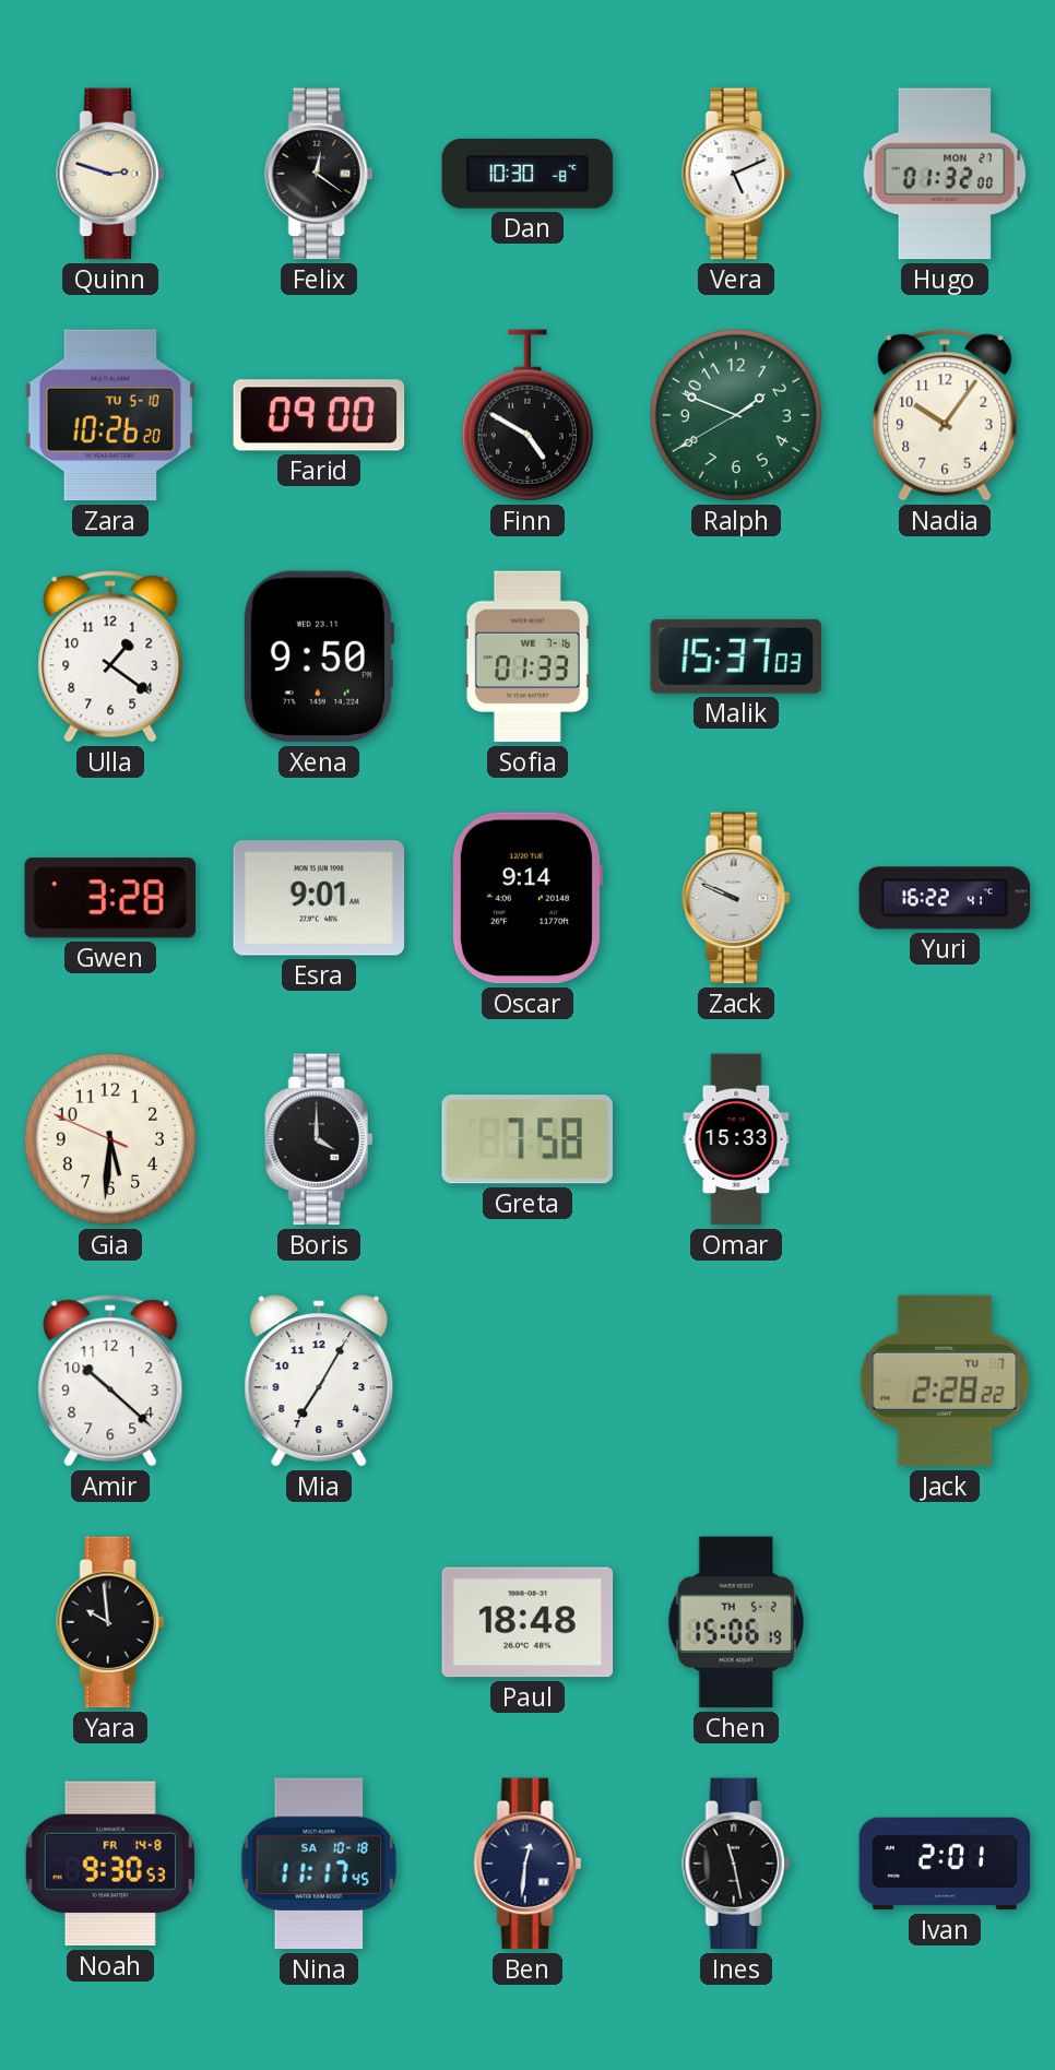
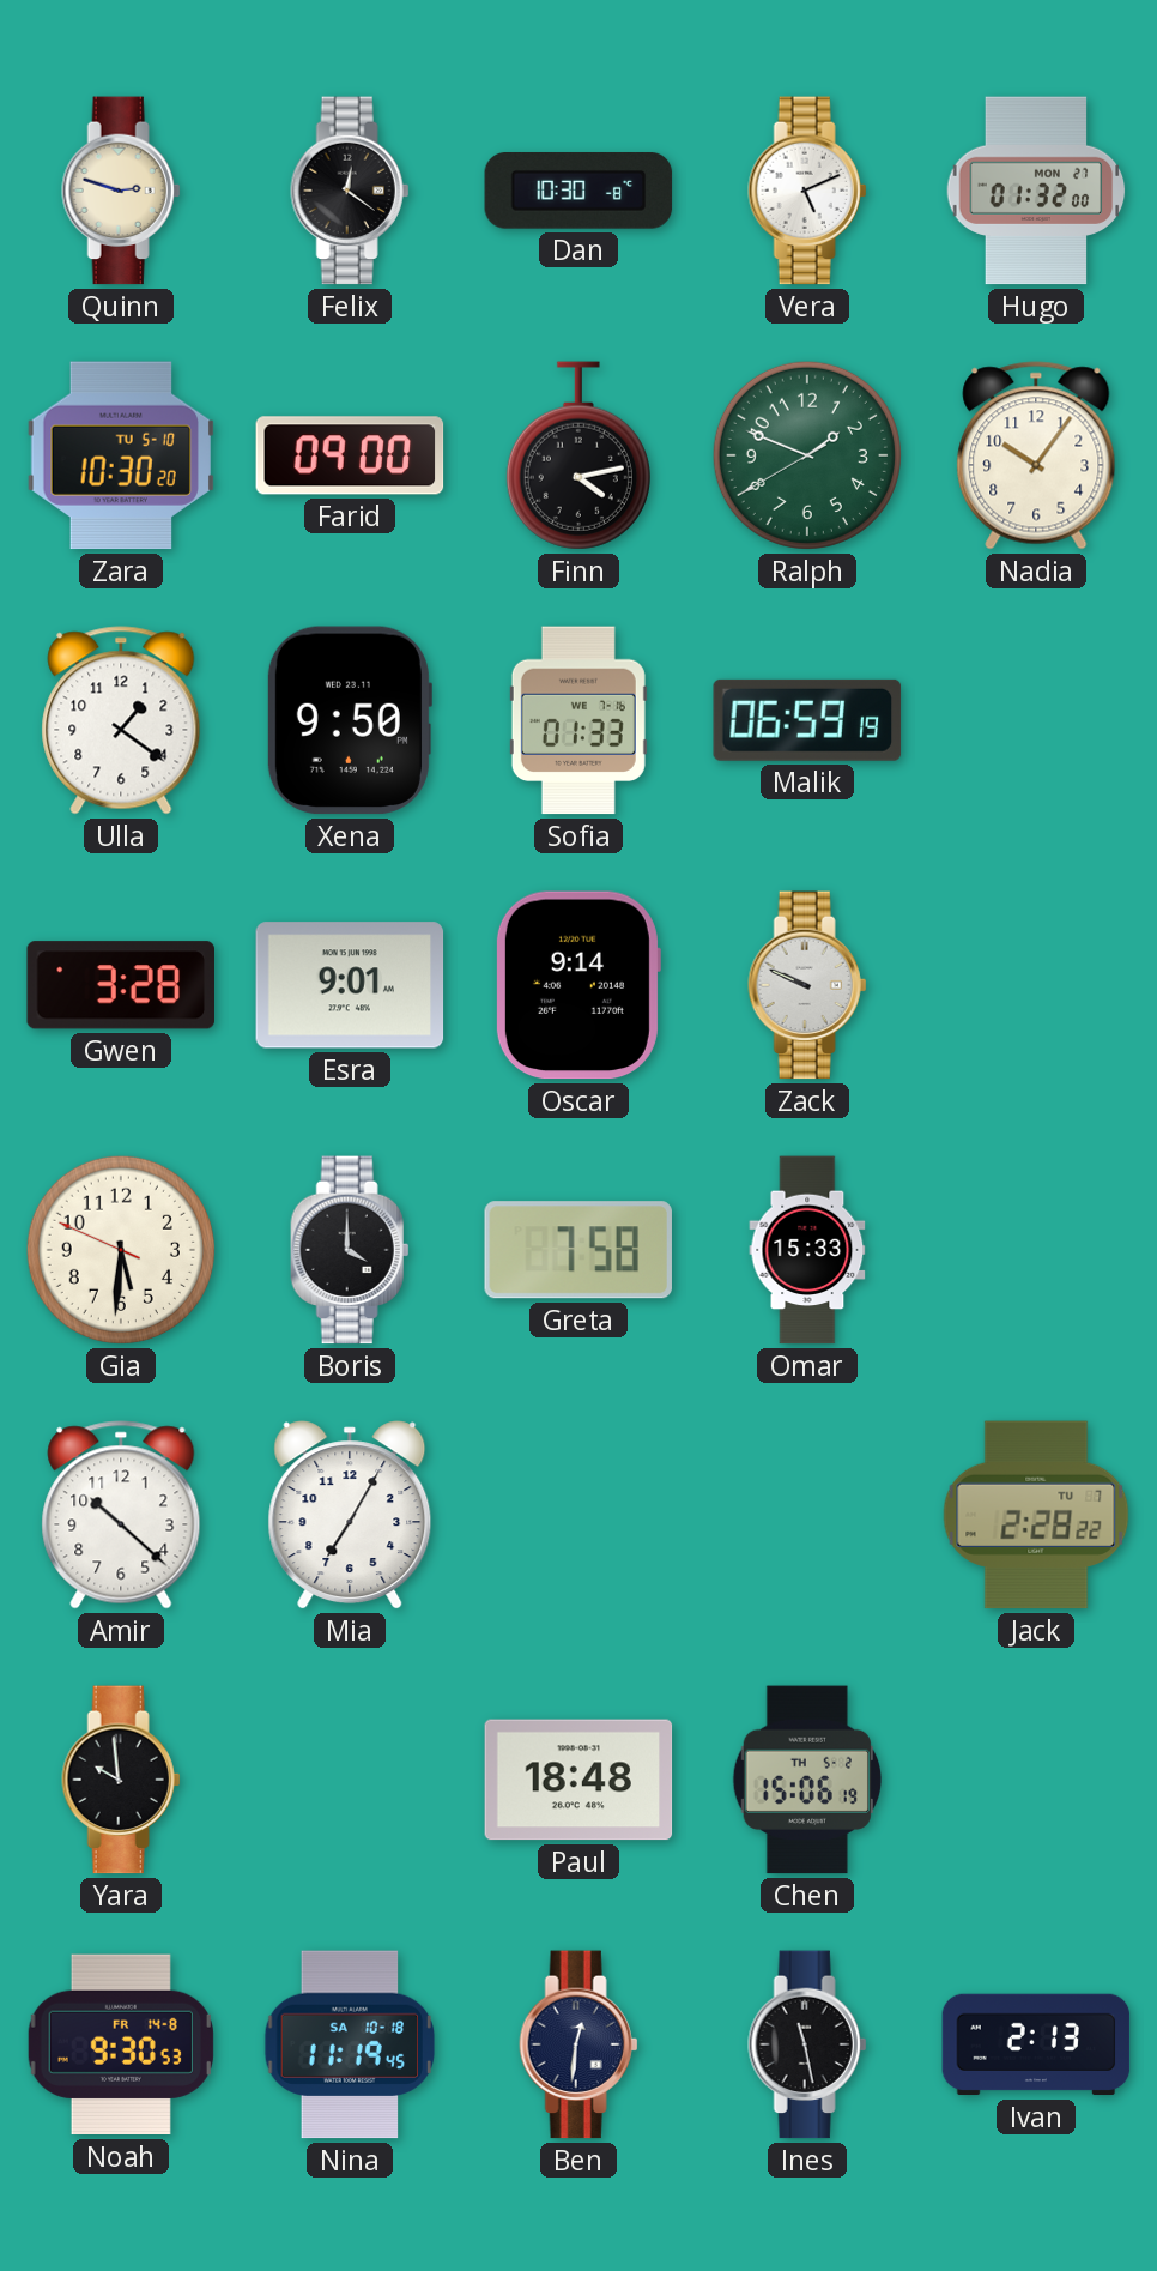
Zara: 10:26 -> 10:30 (121, 455)
Finn: 4:50 -> 4:13 (578, 455)
Malik: 15:37 -> 06:59 (807, 720)
Yuri: 16:22 -> none (945, 898)
Nina: 11:17 -> 11:19 (349, 2044)
Ivan: 2:01 -> 2:13 (1036, 2044)
